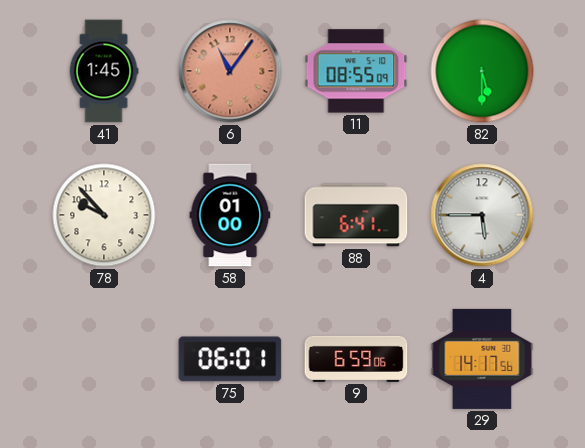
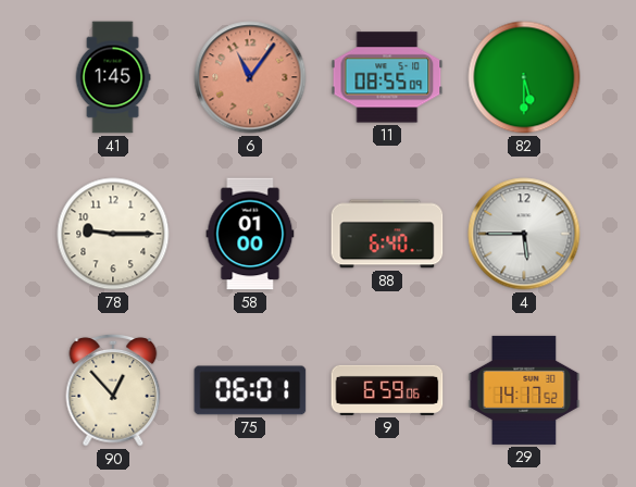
78: 9:53 -> 9:15 (113, 234)
88: 6:41 -> 6:40 (387, 234)
90: none -> 12:53 (113, 390)
29: 14:17:56 -> 14:17:52 (524, 390)
